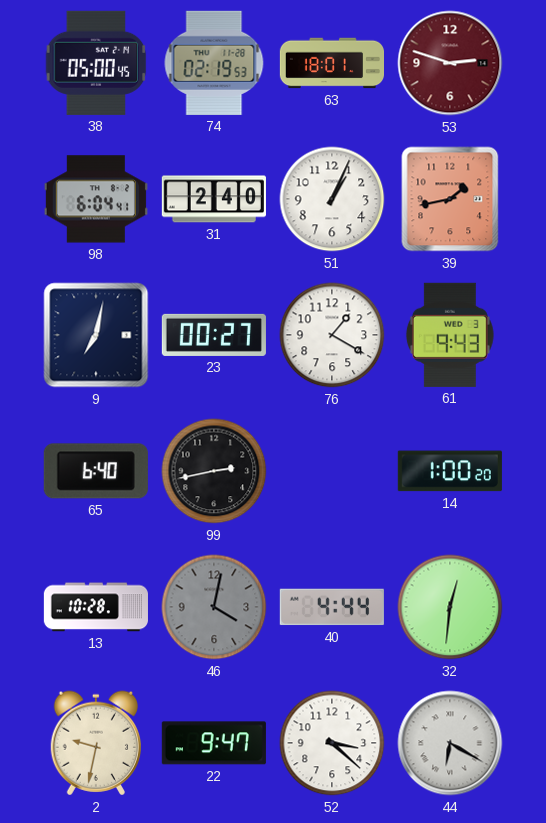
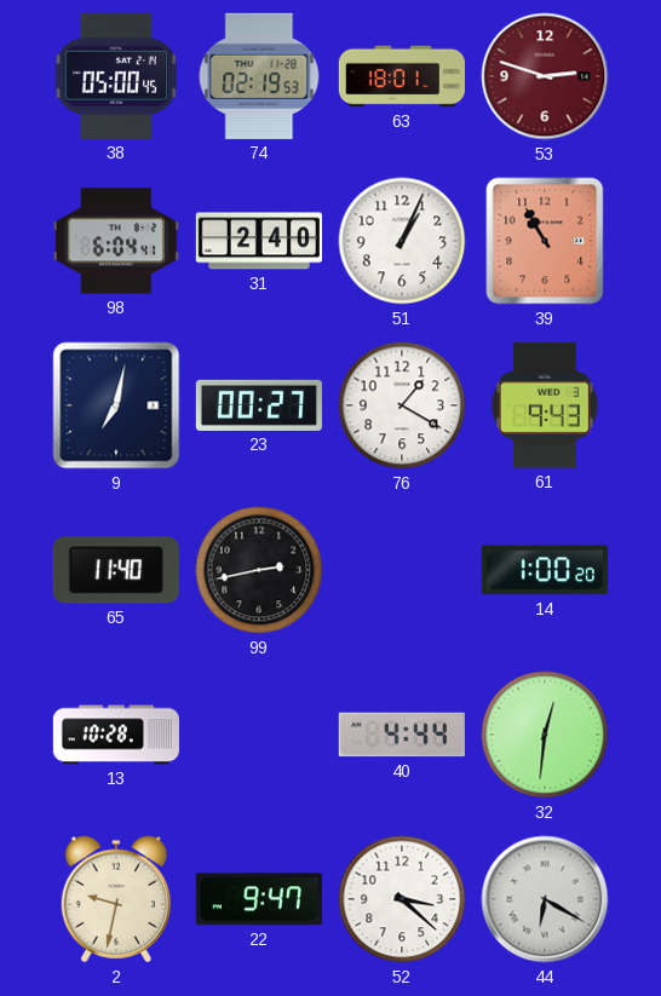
39: 1:43 -> 10:55 (545, 241)
65: 6:40 -> 11:40 (116, 570)
46: 4:02 -> none (214, 607)
